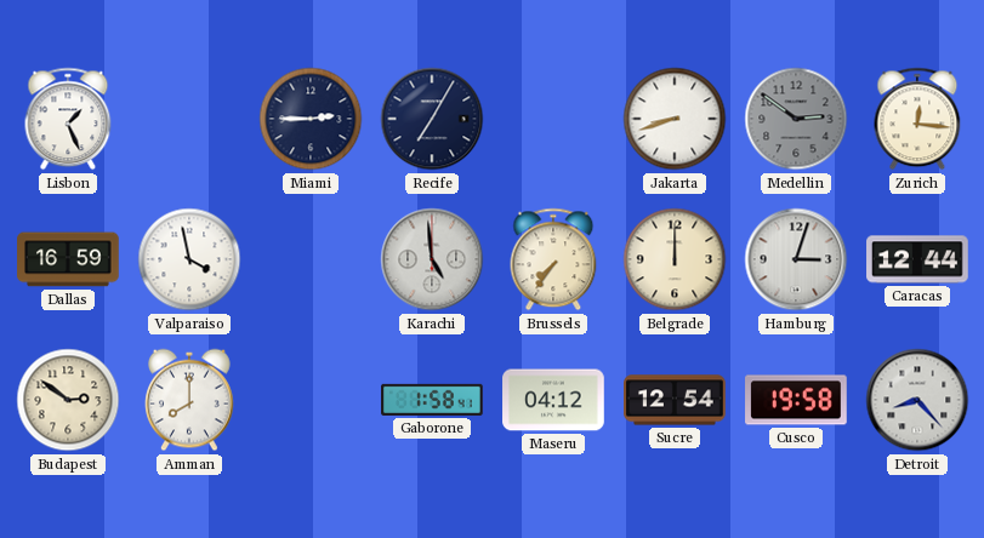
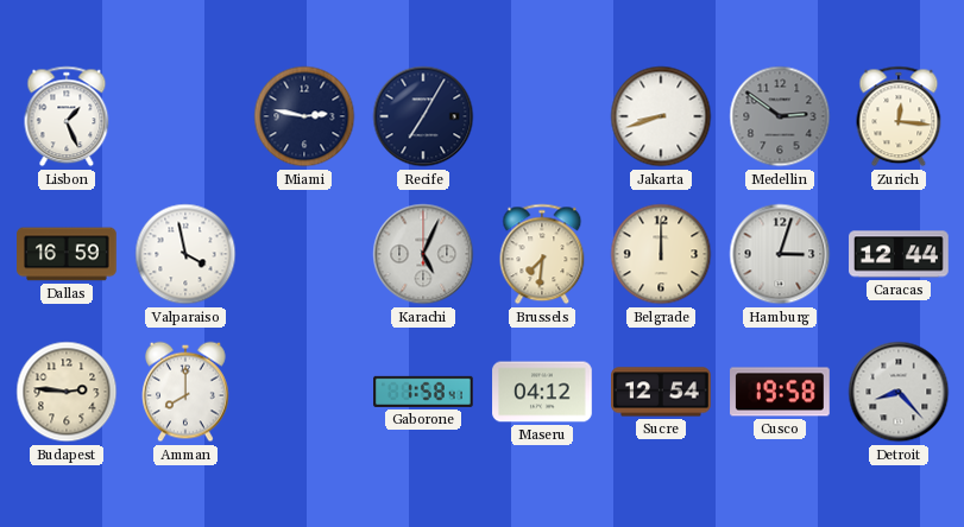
Miami: 2:45 -> 2:47 (304, 116)
Karachi: 4:59 -> 5:04 (423, 254)
Brussels: 7:36 -> 7:31 (542, 254)
Budapest: 2:51 -> 2:46 (67, 392)
